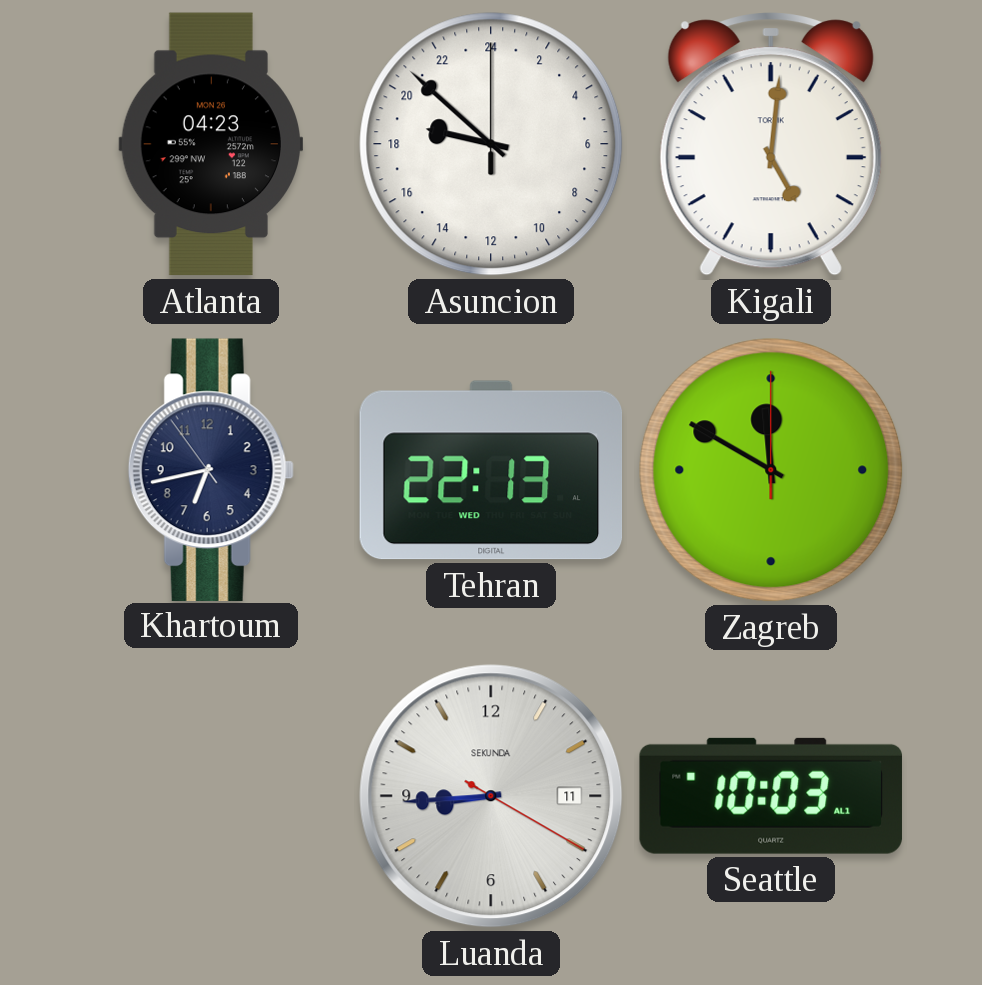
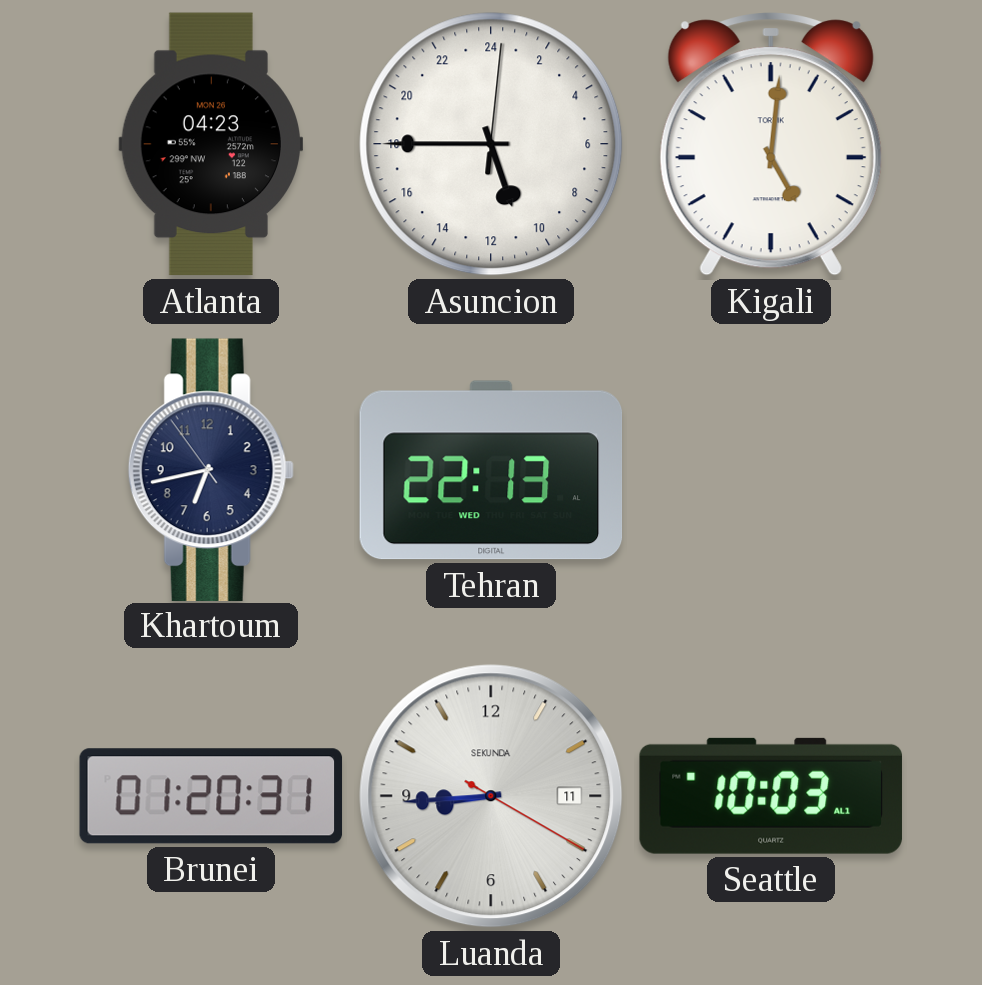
Asuncion: 18:52 -> 10:45 (491, 144)
Zagreb: 11:50 -> none (771, 470)
Brunei: none -> 01:20 (211, 796)
